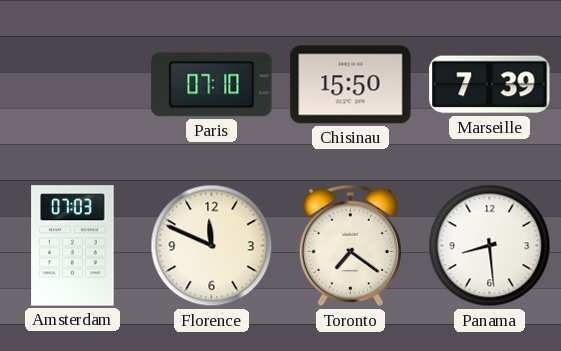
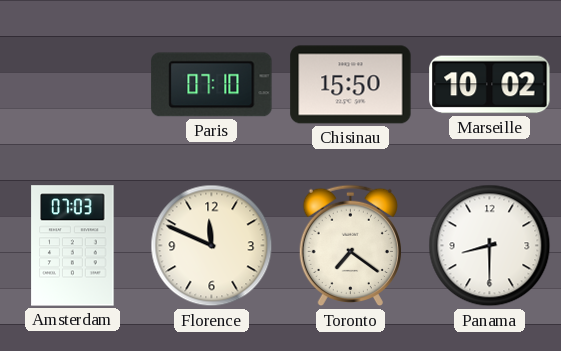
Marseille: 7:39 -> 10:02 (490, 85)
Panama: 8:29 -> 8:30 (490, 246)
